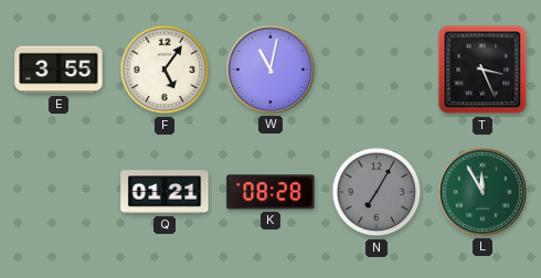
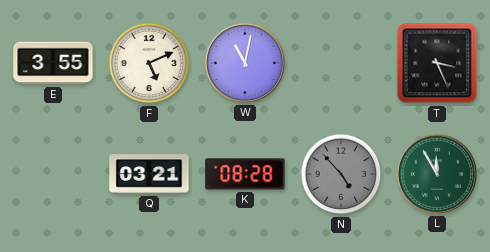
F: 5:06 -> 5:11 (149, 63)
Q: 01:21 -> 03:21 (149, 174)
N: 7:05 -> 4:53 (341, 174)
